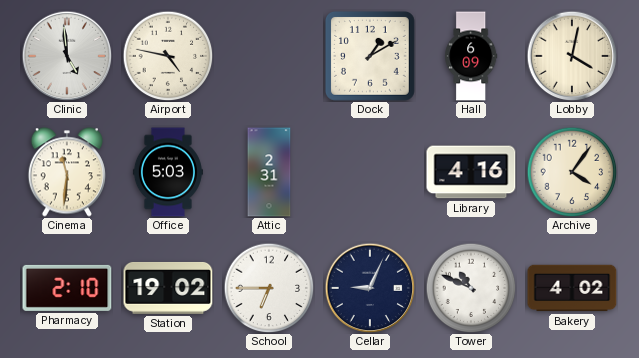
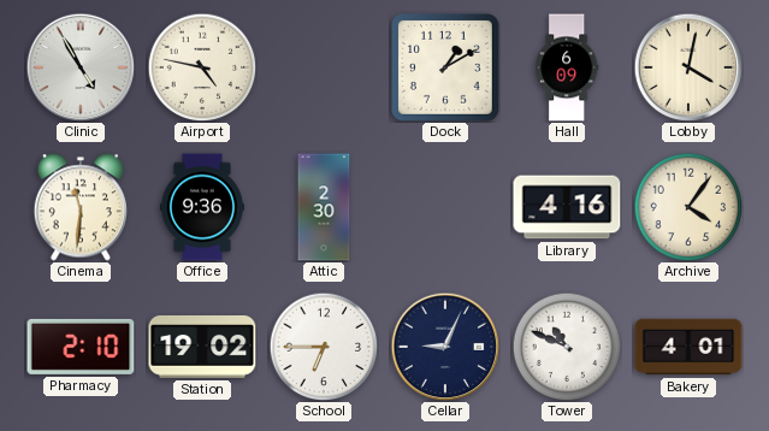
Clinic: 4:59 -> 4:55 (81, 67)
Office: 5:03 -> 9:36 (202, 207)
Attic: 2:31 -> 2:30 (324, 207)
Bakery: 4:02 -> 4:01 (688, 347)
